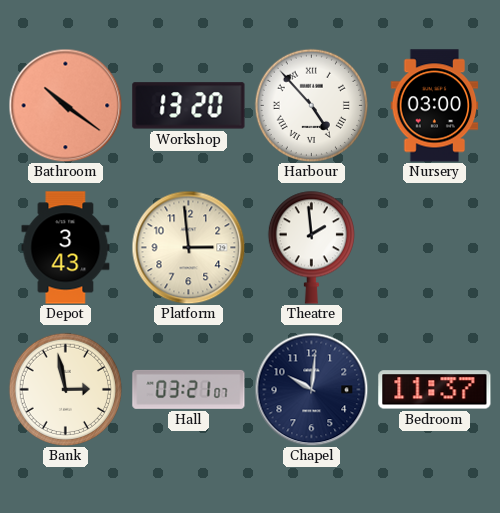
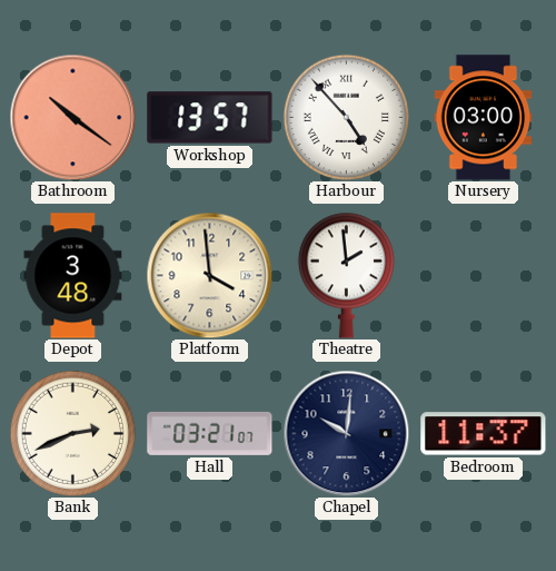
Workshop: 13:20 -> 13:57 (210, 118)
Depot: 3:43 -> 3:48 (73, 276)
Platform: 2:59 -> 3:59 (209, 275)
Bank: 2:58 -> 2:41 (72, 433)
